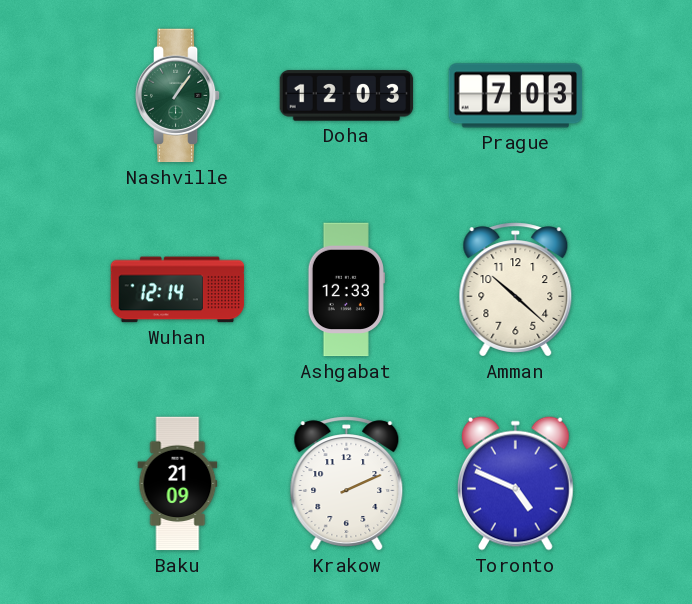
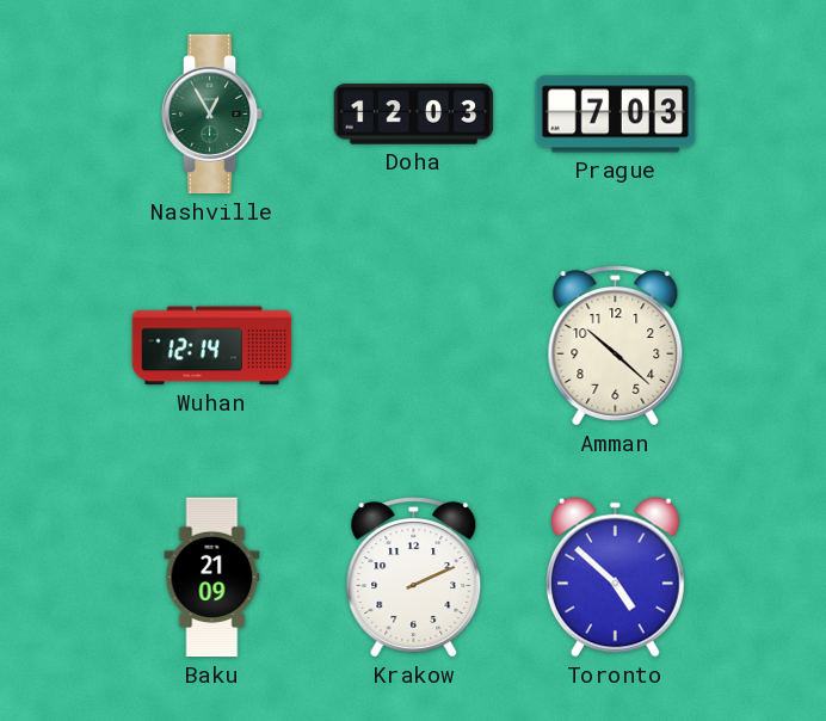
Nashville: 1:06 -> 12:55 (212, 115)
Ashgabat: 12:33 -> none (346, 290)
Toronto: 4:49 -> 4:52 (615, 577)
